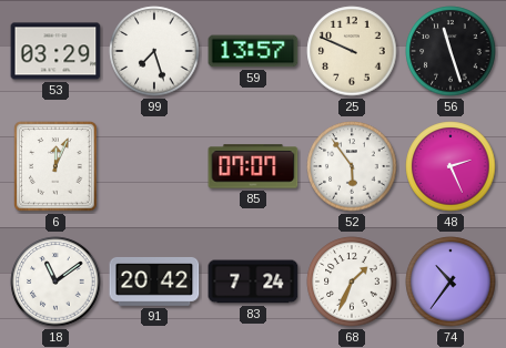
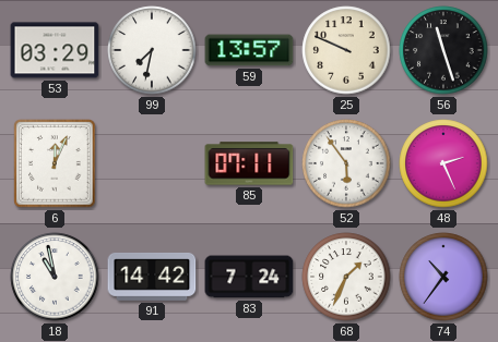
99: 7:27 -> 7:32 (152, 50)
85: 07:07 -> 07:11 (249, 163)
18: 11:09 -> 10:58 (55, 277)
91: 20:42 -> 14:42 (152, 277)
